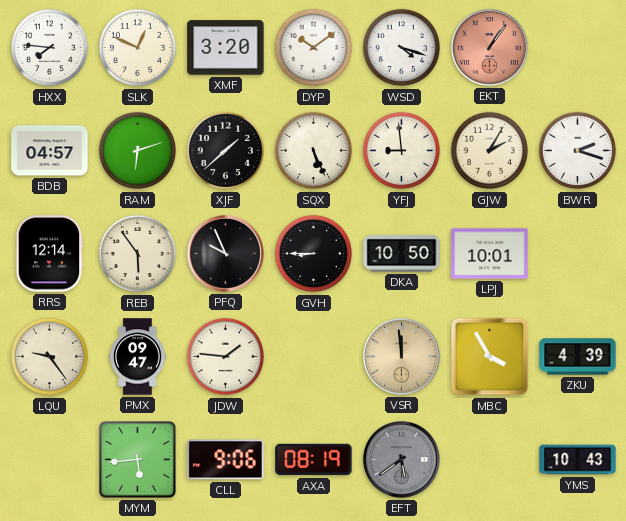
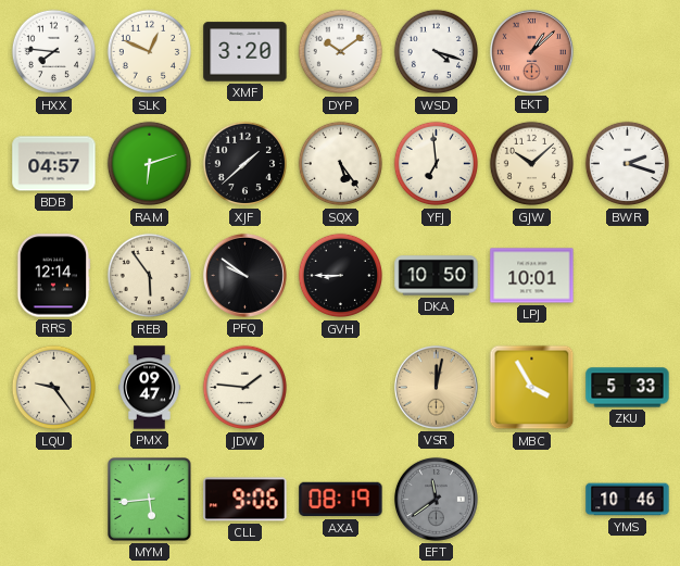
EKT: 1:06 -> 1:08 (531, 51)
SQX: 5:26 -> 5:24 (341, 164)
YFJ: 8:59 -> 6:59 (437, 164)
GJW: 2:05 -> 10:08 (532, 164)
PFQ: 9:56 -> 9:51 (244, 275)
VSR: 11:59 -> 12:02 (436, 387)
ZKU: 4:39 -> 5:33 (628, 388)
EFT: 5:39 -> 11:39 (436, 499)
YMS: 10:43 -> 10:46 (628, 500)
